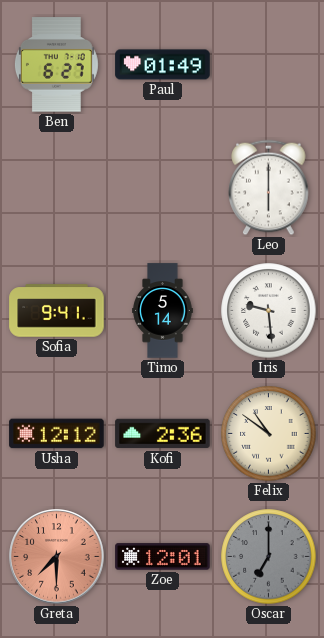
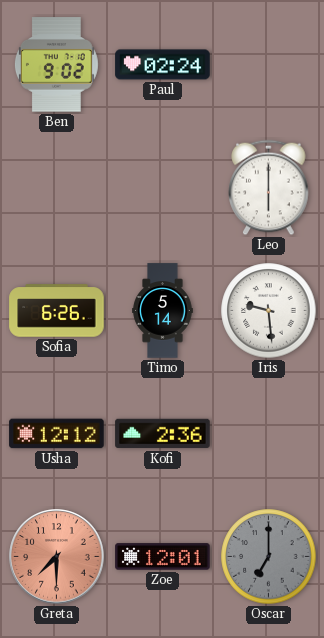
Ben: 6:27 -> 9:02 (56, 65)
Paul: 01:49 -> 02:24 (163, 65)
Sofia: 9:41 -> 6:26 (57, 311)
Felix: 10:51 -> none (269, 434)
